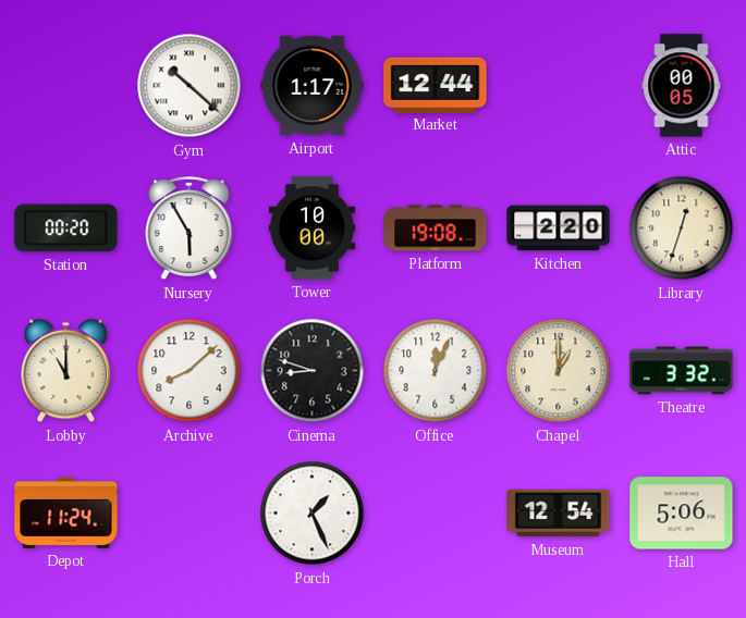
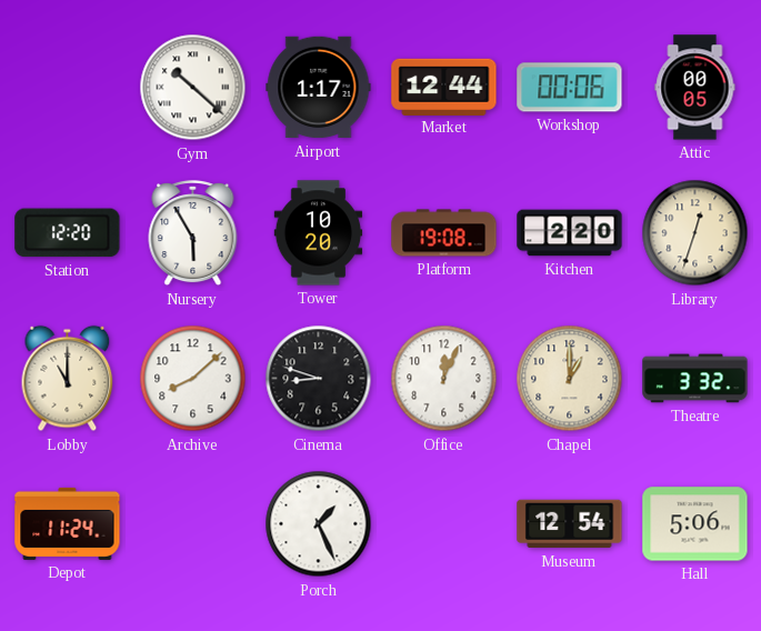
Workshop: none -> 00:06 (570, 88)
Station: 00:20 -> 12:20 (68, 233)
Tower: 10:00 -> 10:20 (319, 233)
